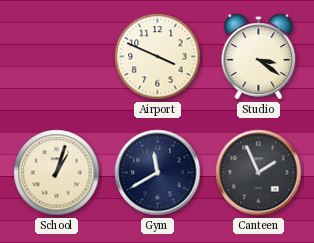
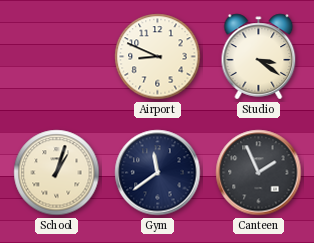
Airport: 3:49 -> 8:49 (158, 57)
Gym: 11:40 -> 11:39 (158, 173)
